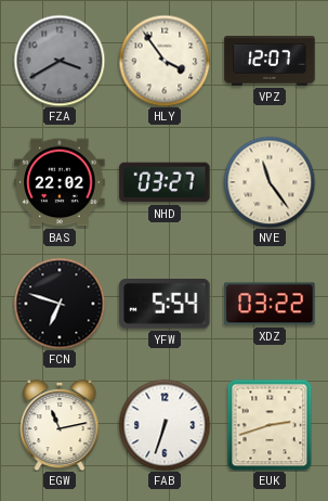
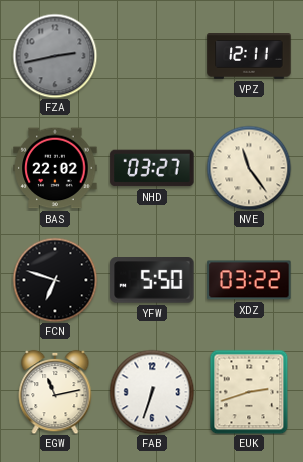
FZA: 3:40 -> 2:43 (55, 56)
HLY: 3:54 -> none (165, 61)
VPZ: 12:07 -> 12:11 (249, 57)
YFW: 5:54 -> 5:50 (152, 281)
